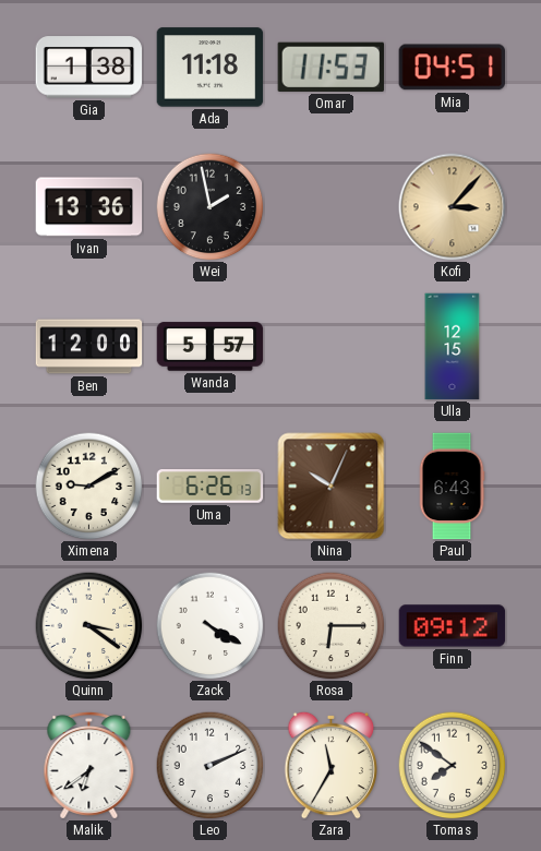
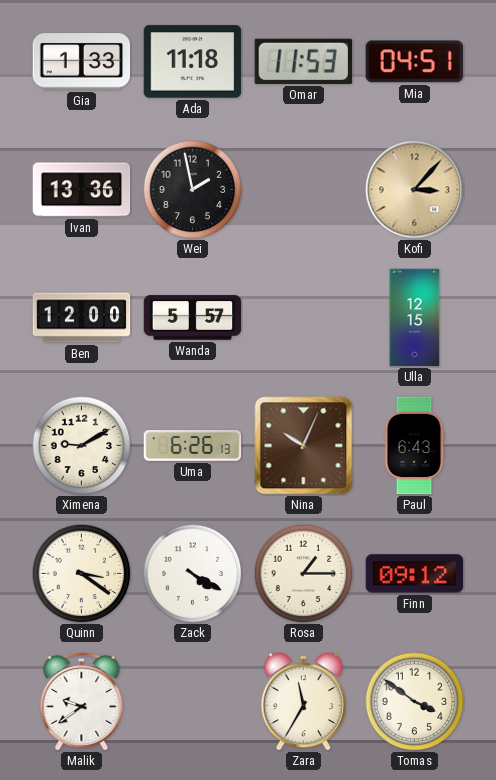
Gia: 1:38 -> 1:33 (82, 62)
Rosa: 6:15 -> 1:15 (304, 574)
Malik: 6:39 -> 9:39 (82, 701)
Leo: 2:11 -> none (211, 766)
Tomas: 7:51 -> 3:51 (415, 702)
